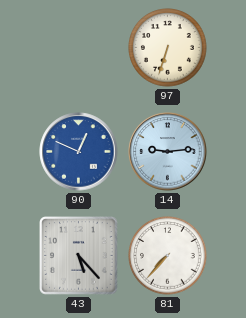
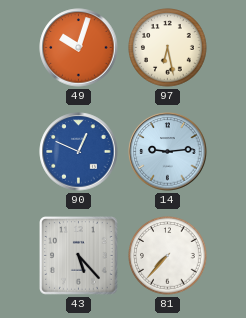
49: none -> 10:03 (79, 48)
97: 6:33 -> 6:28 (168, 48)
